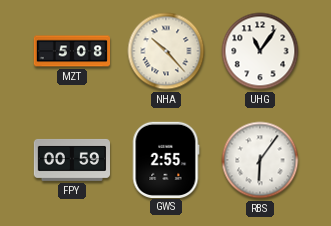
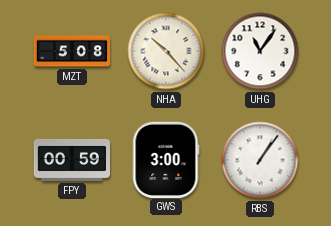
GWS: 2:55 -> 3:00 (166, 159)
RBS: 6:06 -> 1:06 (260, 160)
